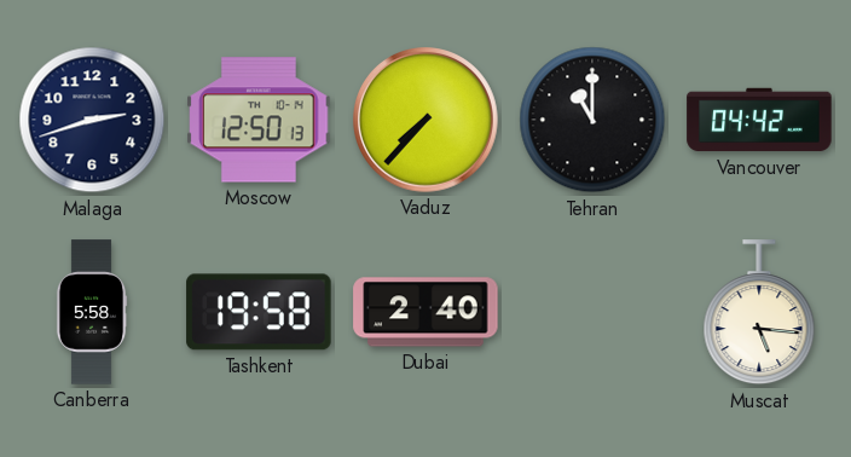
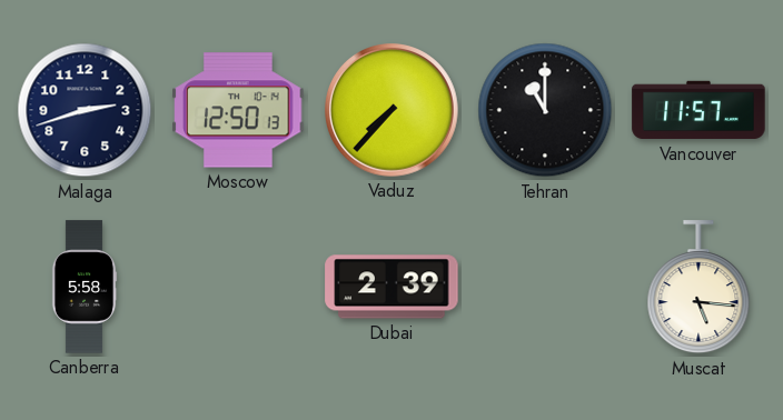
Vancouver: 04:42 -> 11:57 (698, 110)
Tashkent: 19:58 -> none (259, 312)
Dubai: 2:40 -> 2:39 (391, 287)
